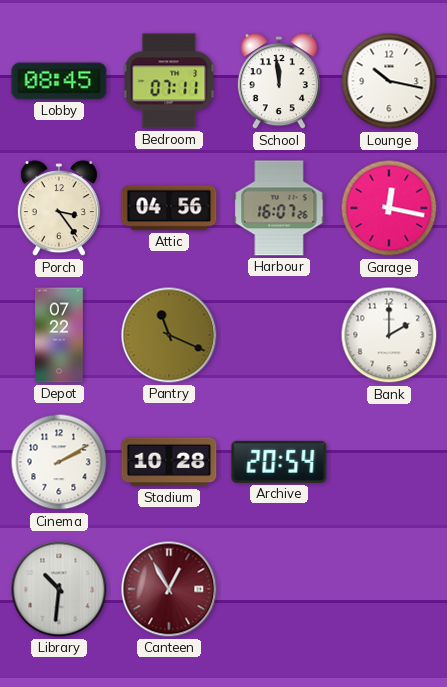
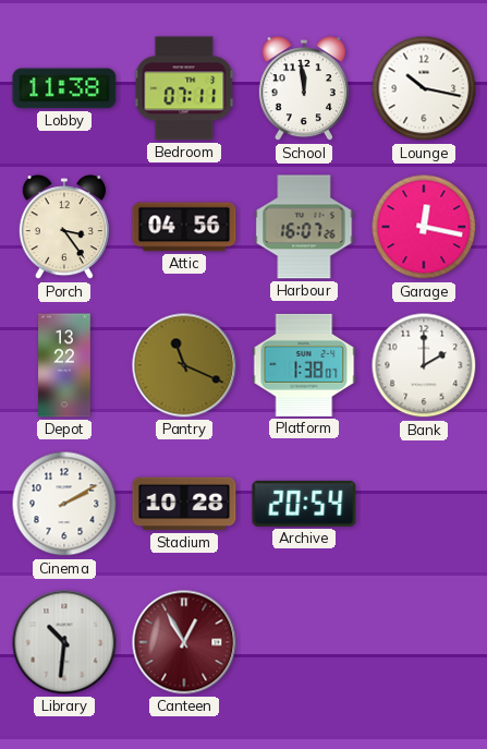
Lobby: 08:45 -> 11:38 (64, 88)
Depot: 07:22 -> 13:22 (64, 365)
Platform: none -> 1:38 (304, 365)
